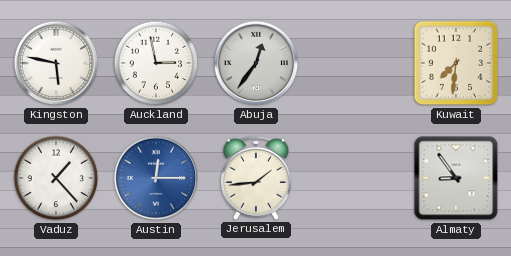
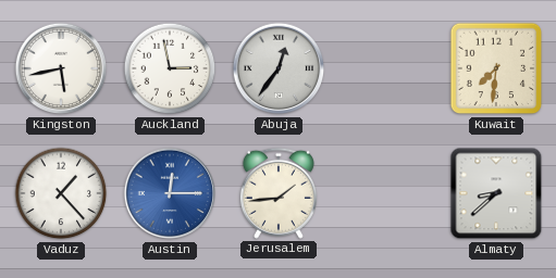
Kingston: 5:47 -> 5:43 (61, 68)
Almaty: 8:54 -> 8:38 (496, 193)
